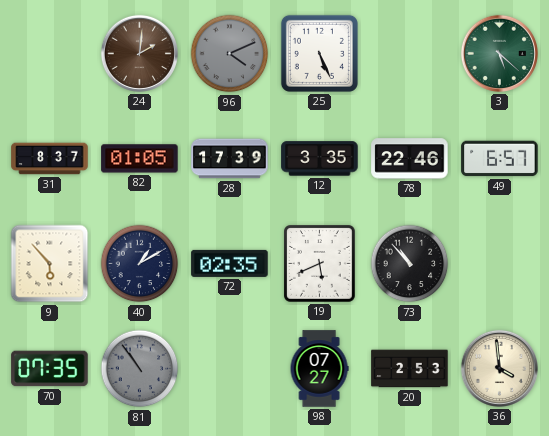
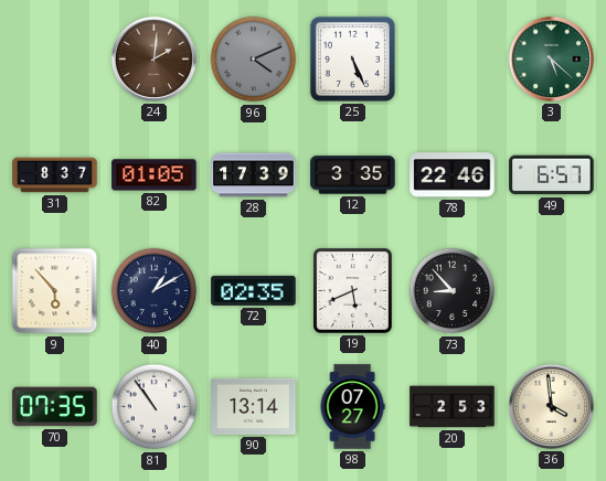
73: 10:53 -> 8:53 (453, 291)
81 dial: grey -> white (155, 407)
90: none -> 13:14 (254, 406)
